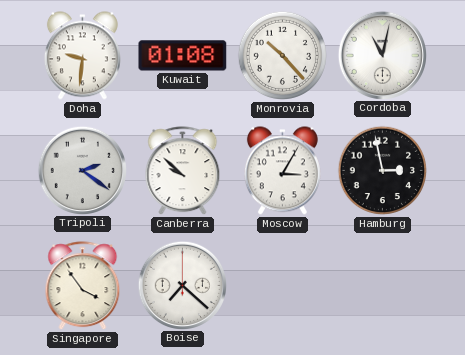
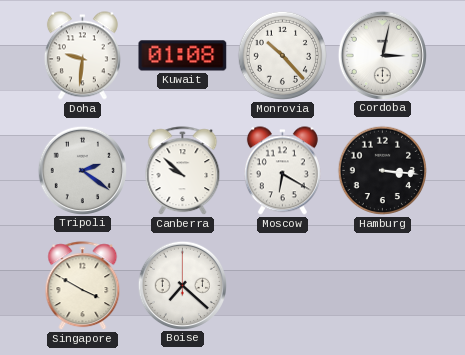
Cordoba: 11:02 -> 3:02 (382, 55)
Moscow: 3:05 -> 6:20 (282, 171)
Hamburg: 2:58 -> 3:16 (383, 171)
Singapore: 3:54 -> 3:50 (83, 286)
